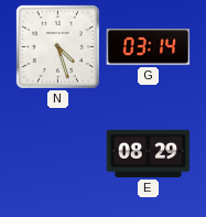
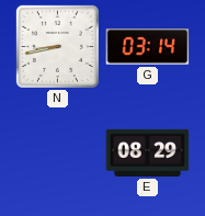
N: 4:27 -> 8:43 (57, 46)
